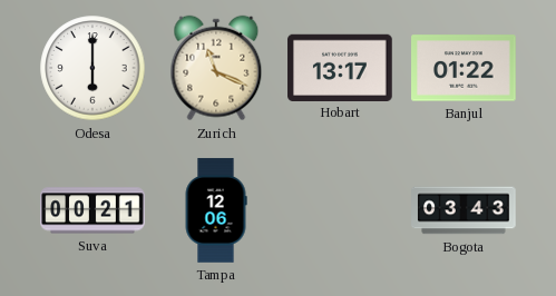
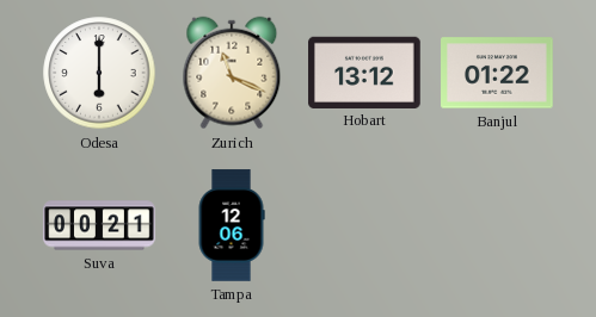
Hobart: 13:17 -> 13:12 (364, 72)
Bogota: 03:43 -> none (464, 210)
